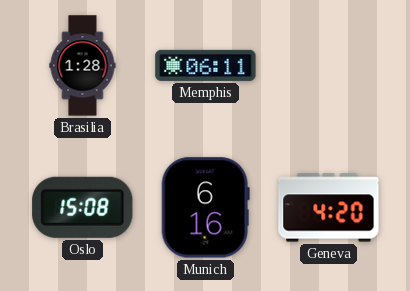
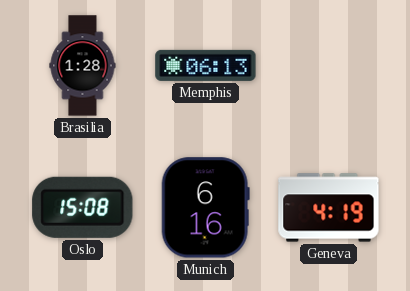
Memphis: 06:11 -> 06:13 (206, 65)
Geneva: 4:20 -> 4:19 (329, 208)
